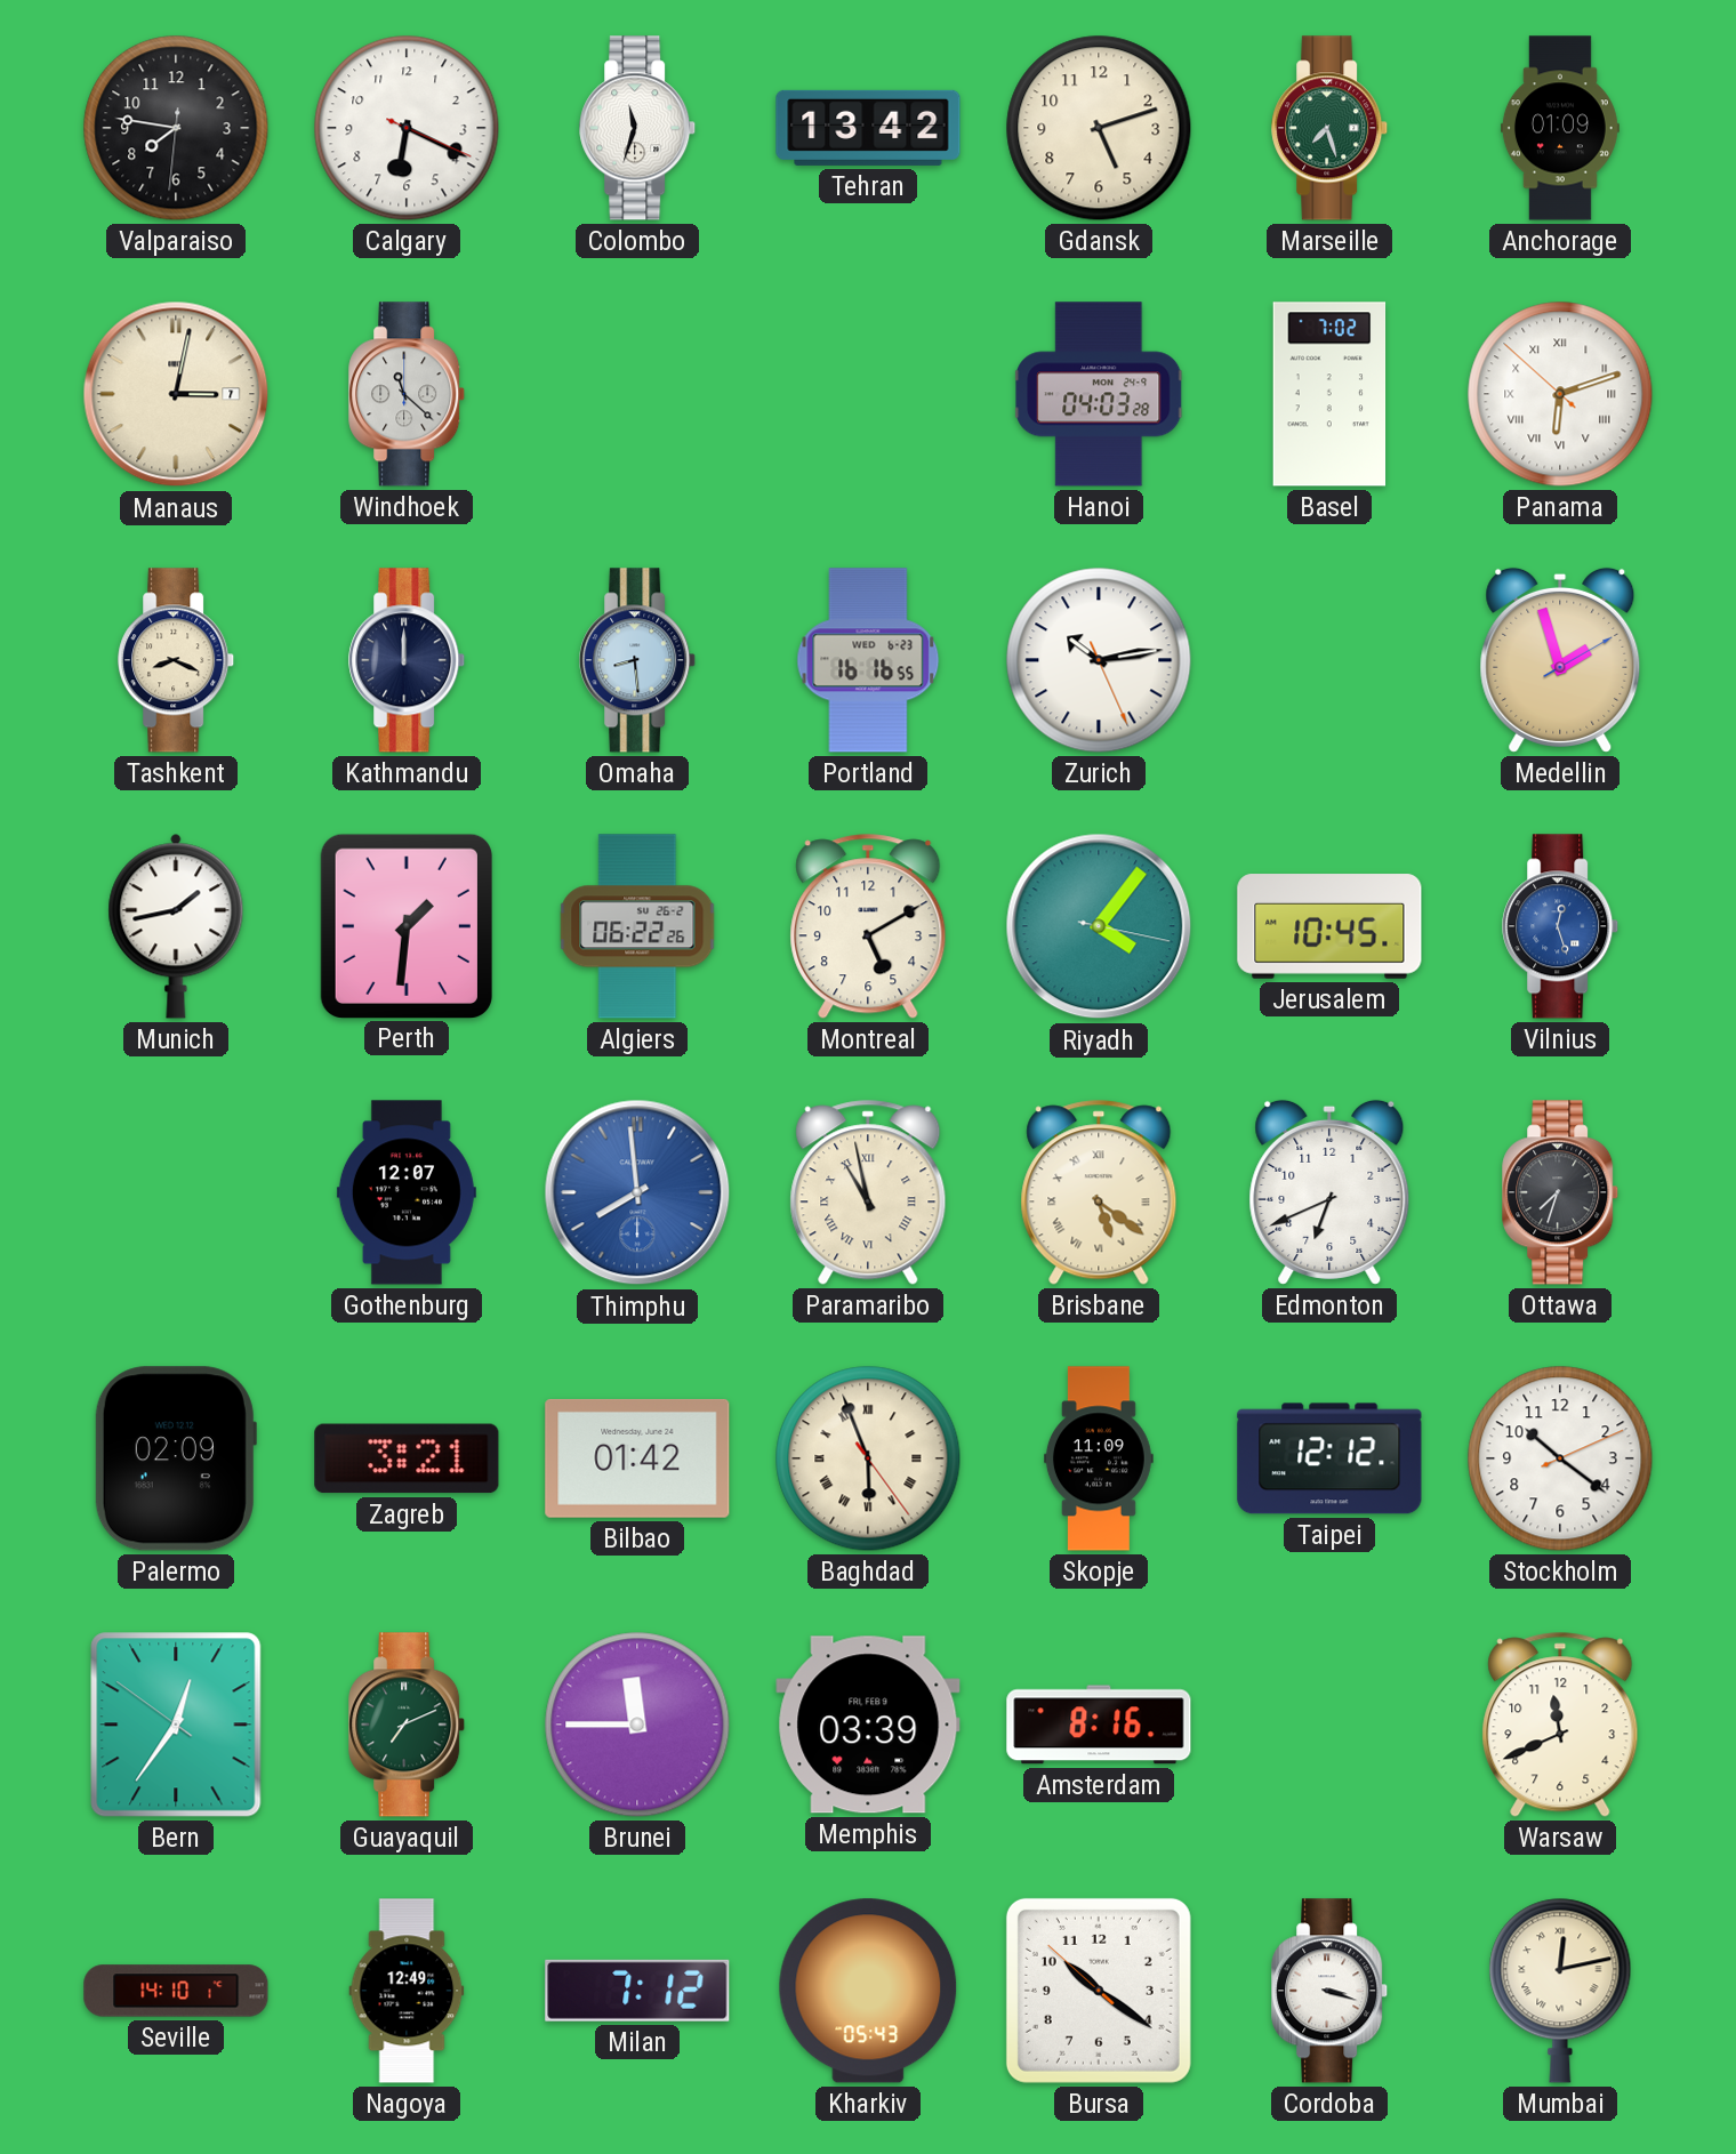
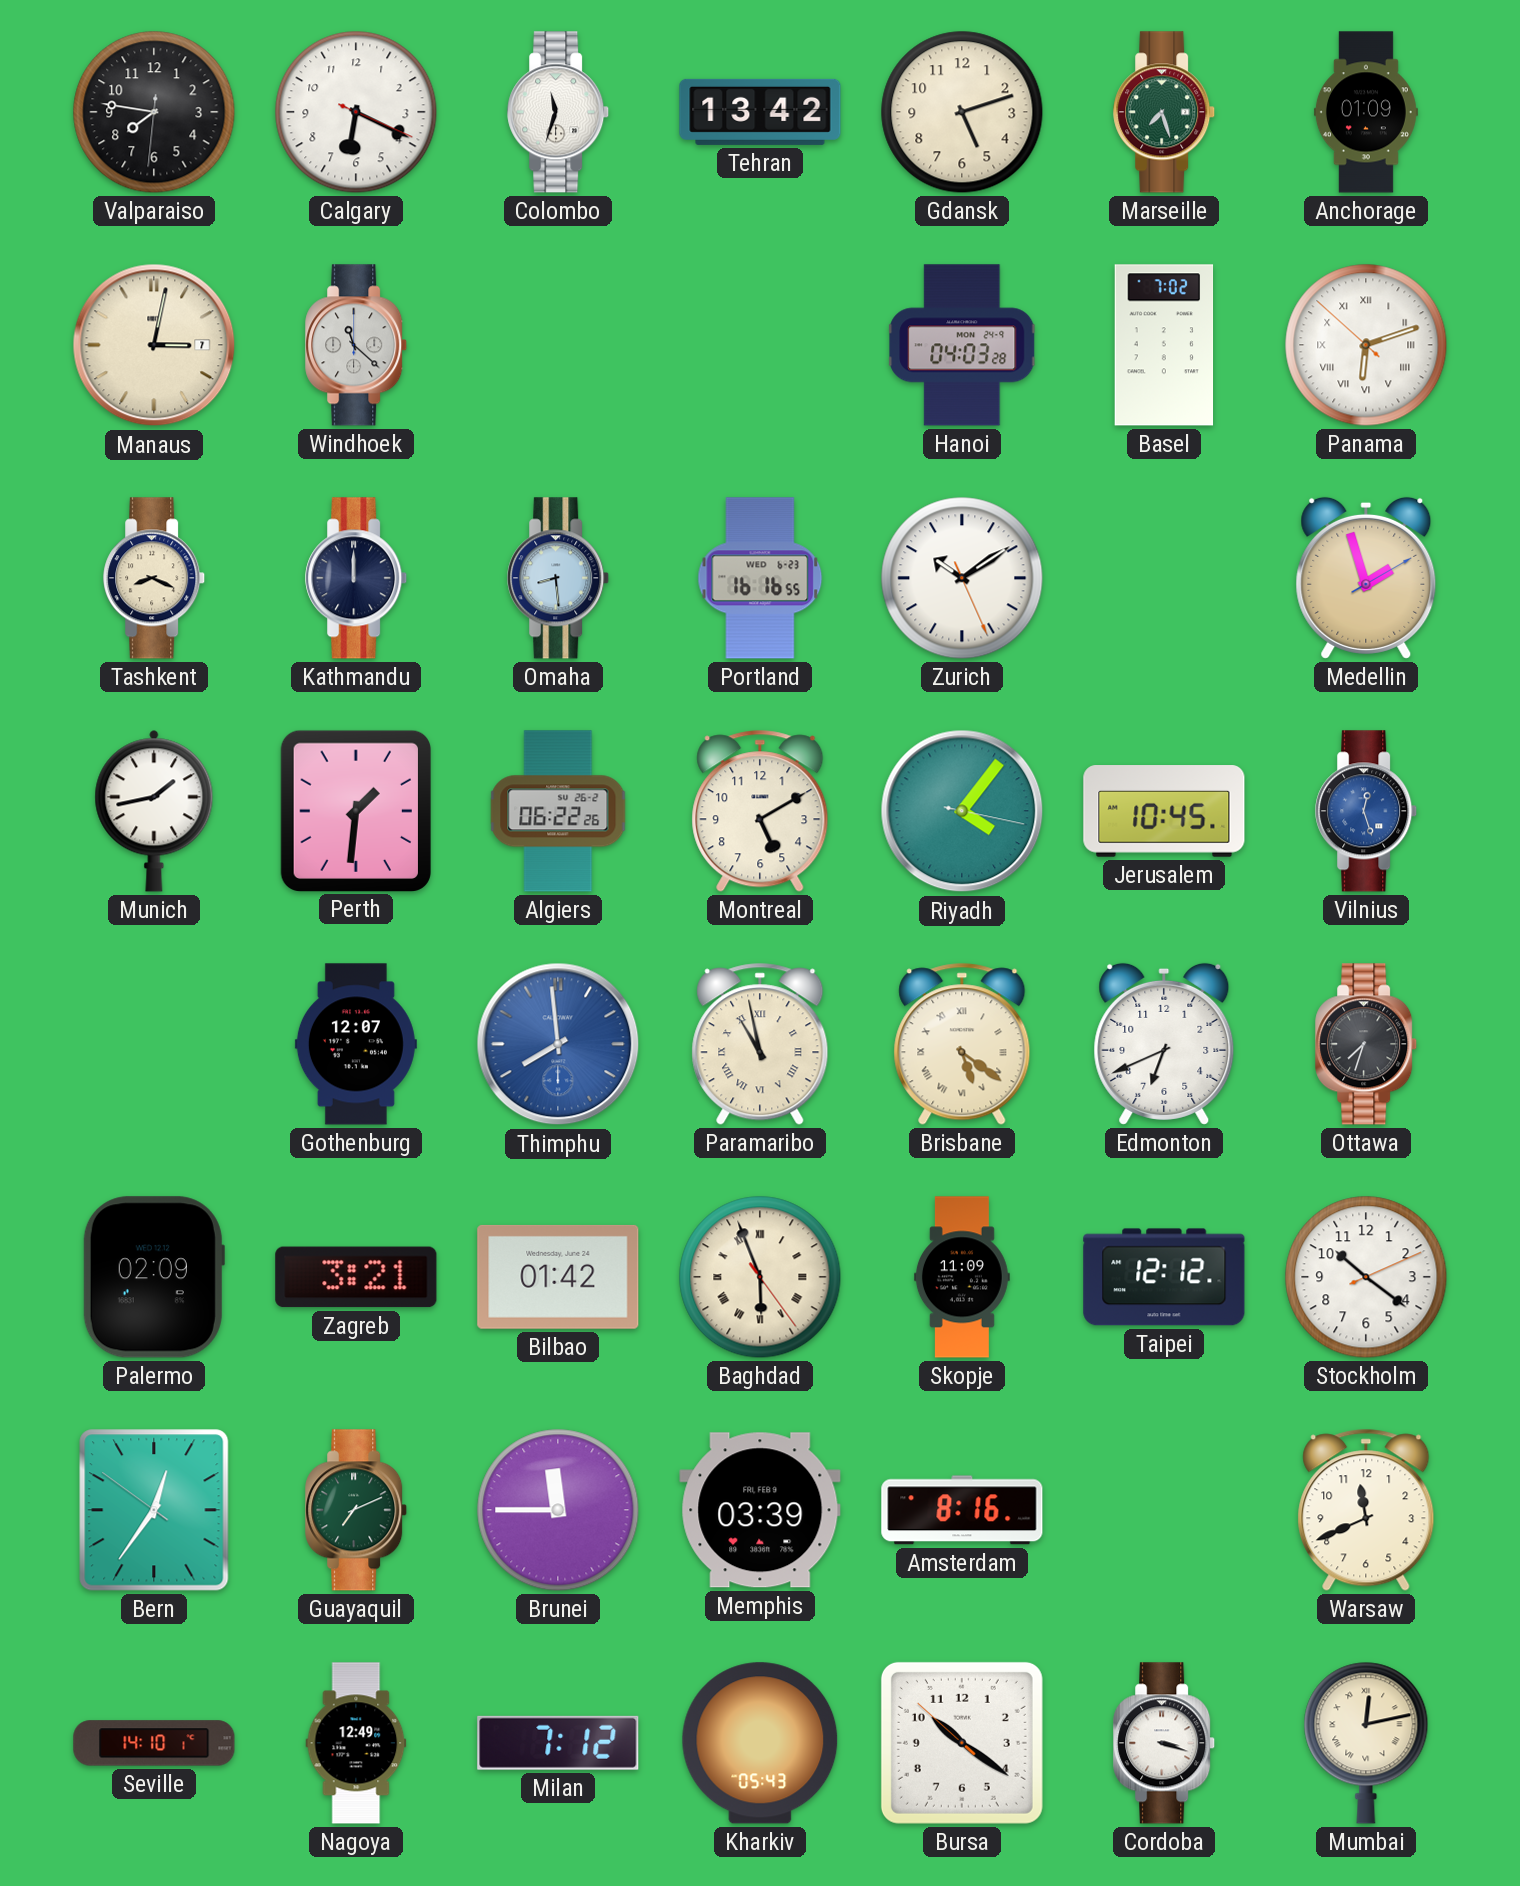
Zurich: 10:13 -> 10:09 (962, 578)
